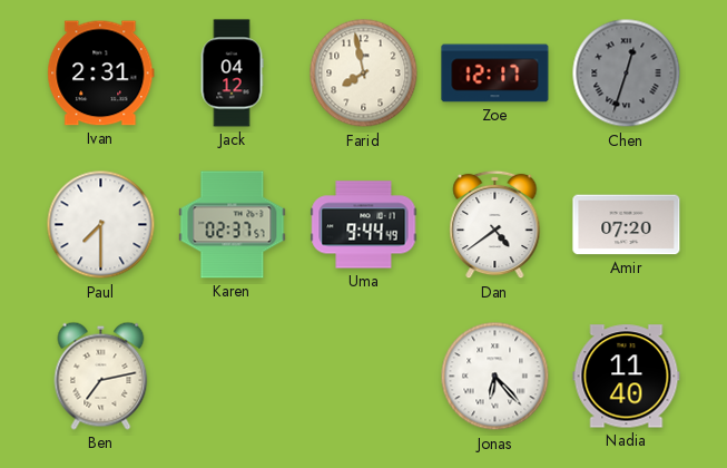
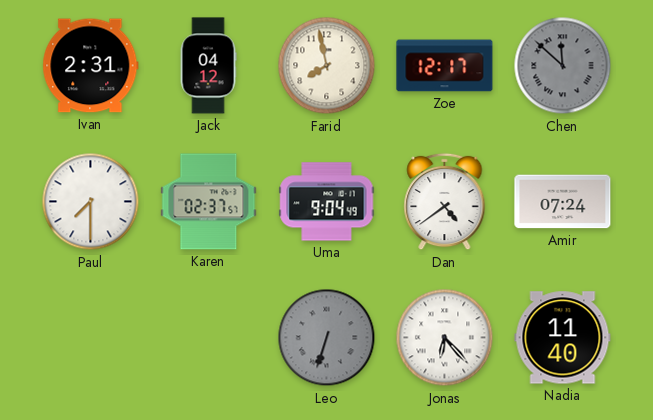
Chen: 12:33 -> 11:52 (563, 66)
Uma: 9:44 -> 9:04 (327, 202)
Amir: 07:20 -> 07:24 (563, 202)
Ben: 7:13 -> none (101, 376)
Leo: none -> 6:33 (327, 338)
